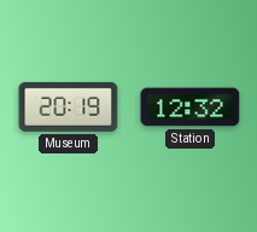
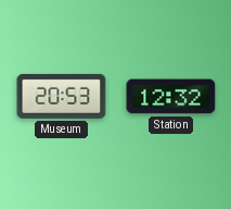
Museum: 20:19 -> 20:53 (62, 96)
